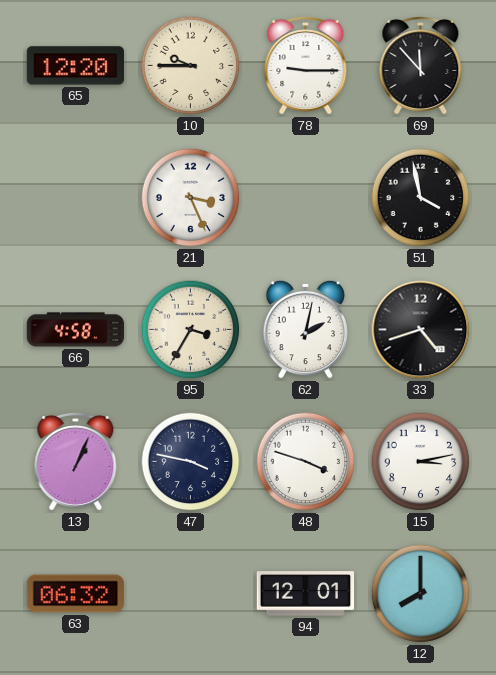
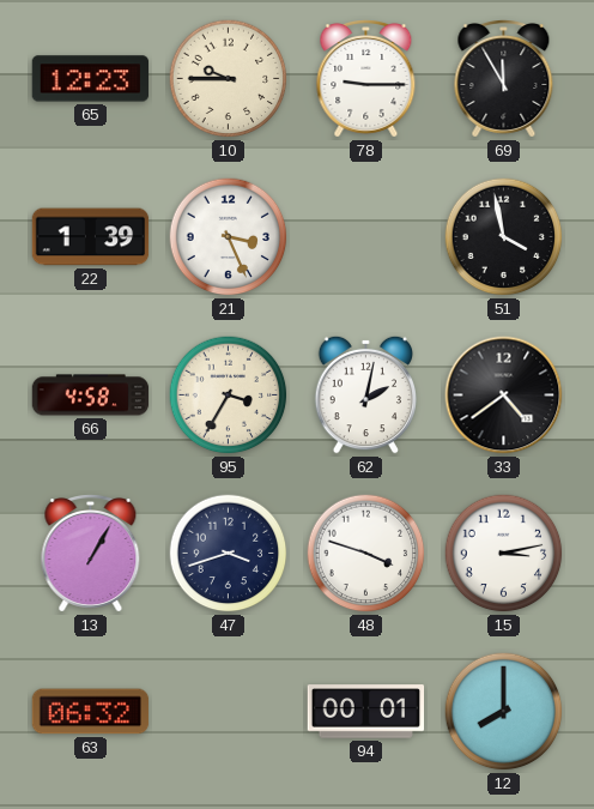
65: 12:20 -> 12:23 (91, 79)
69: 11:53 -> 11:55 (504, 79)
22: none -> 1:39 (91, 237)
33: 4:42 -> 4:39 (504, 396)
13: 1:04 -> 1:05 (91, 554)
47: 3:47 -> 3:42 (229, 554)
94: 12:01 -> 00:01 (366, 712)
